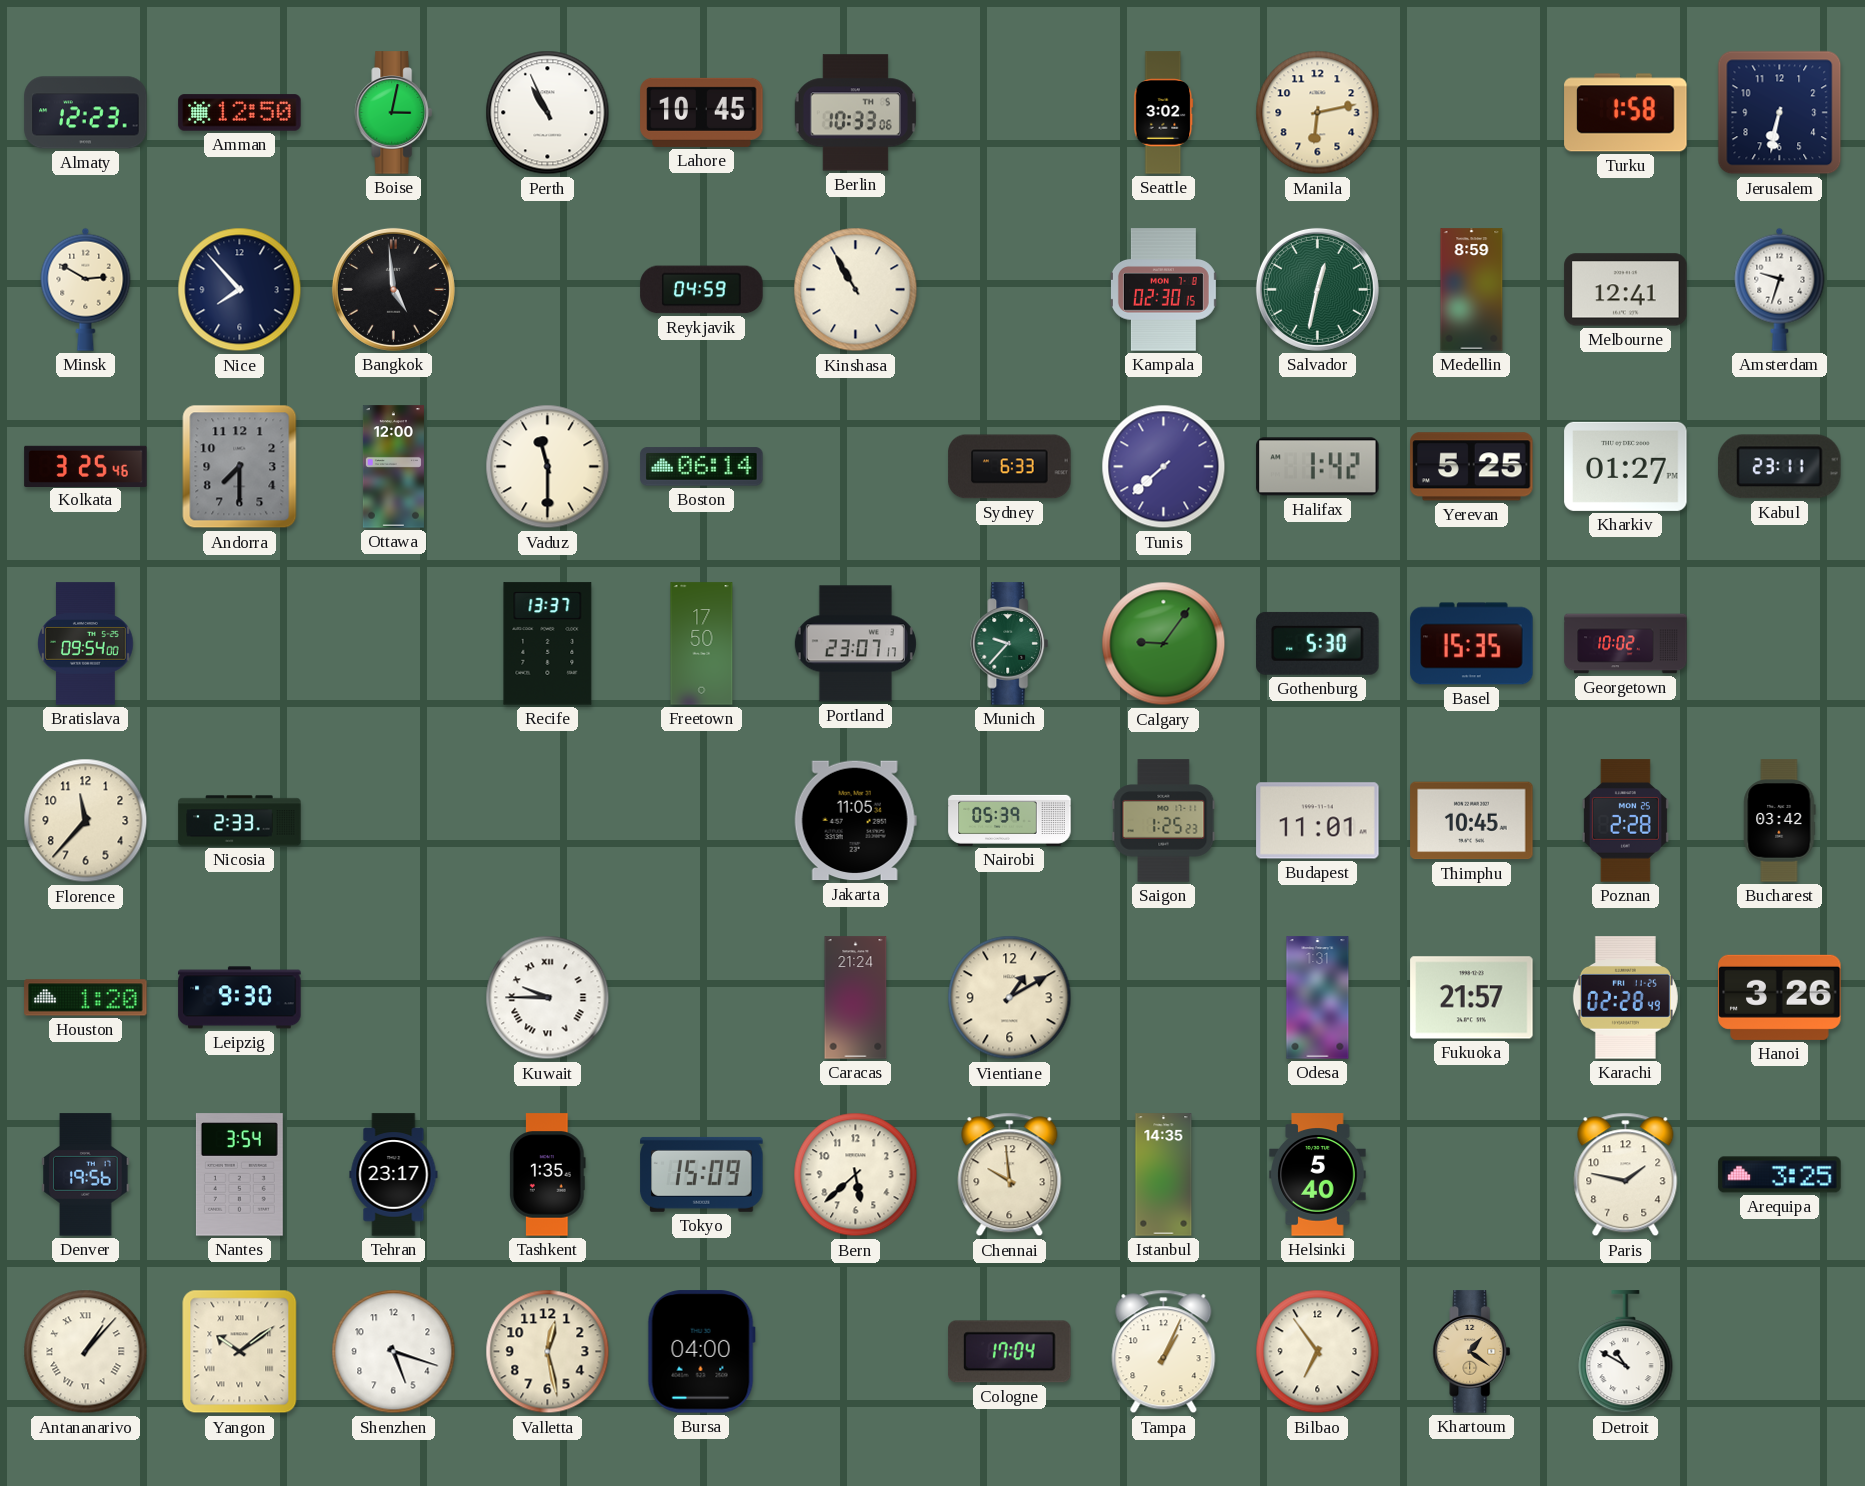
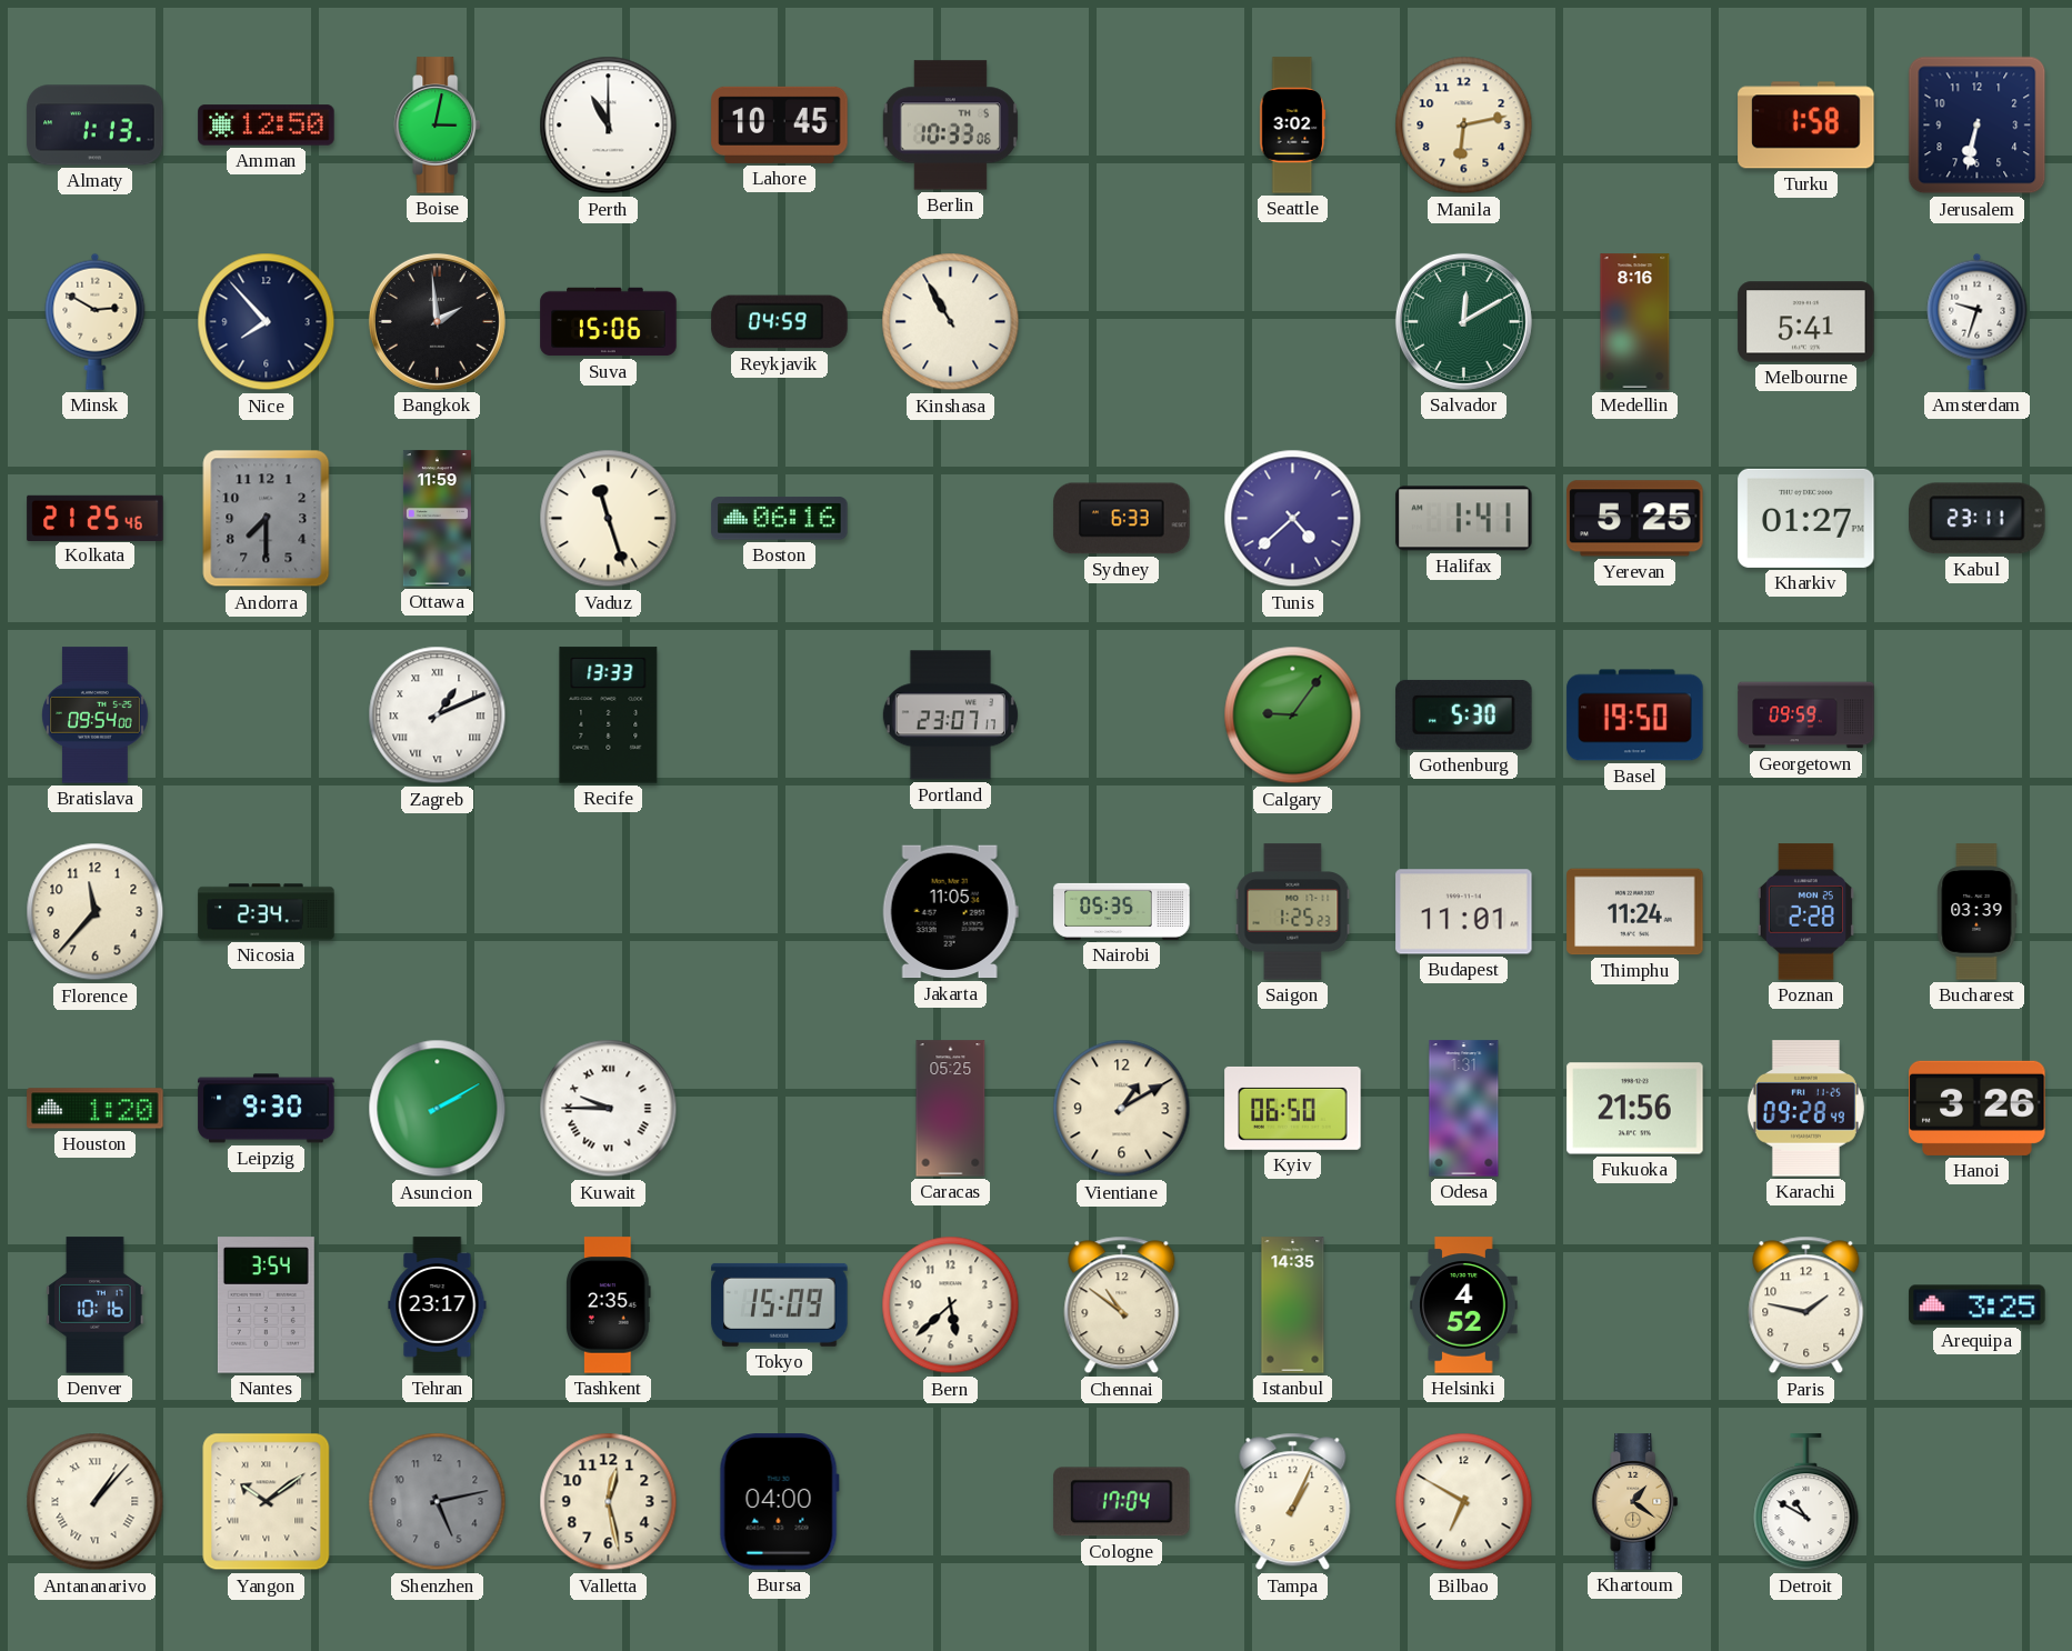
Almaty: 12:23 -> 1:13 (96, 126)
Perth: 10:56 -> 11:00 (609, 126)
Bangkok: 4:59 -> 1:59 (437, 321)
Suva: none -> 15:06 (609, 322)
Kampala: 02:30 -> none (1163, 290)
Salvador: 12:32 -> 12:10 (1463, 321)
Medellin: 8:59 -> 8:16 (1635, 322)
Melbourne: 12:41 -> 5:41 (1806, 322)
Kolkata: 3:25 -> 21:25 (96, 518)
Ottawa: 12:00 -> 11:59 (437, 519)
Vaduz: 11:30 -> 11:27 (609, 519)
Boston: 06:14 -> 06:16 (780, 519)
Tunis: 7:38 -> 4:38 (1293, 519)
Halifax: 1:42 -> 1:41 (1464, 519)
Zagreb: none -> 1:11 (438, 716)
Recife: 13:37 -> 13:33 (609, 716)
Freetown: 17:50 -> none (702, 644)
Munich: 9:37 -> none (1010, 644)
Basel: 15:35 -> 19:50 (1635, 716)
Georgetown: 10:02 -> 09:59 (1806, 716)
Nicosia: 2:33 -> 2:34 (267, 912)
Nairobi: 05:39 -> 05:35 (1122, 911)
Thimphu: 10:45 -> 11:24 (1635, 912)
Bucharest: 03:42 -> 03:39 (1978, 912)
Asuncion: none -> 2:10 (438, 1109)
Caracas: 21:24 -> 05:25 (951, 1109)
Kyiv: none -> 06:50 (1293, 1108)
Fukuoka: 21:57 -> 21:56 (1635, 1109)
Karachi: 02:28 -> 09:28 (1805, 1109)
Denver: 19:56 -> 10:16 (96, 1305)
Tashkent: 1:35 -> 2:35 (609, 1305)
Chennai: 9:59 -> 10:51 (1122, 1305)
Helsinki: 5:40 -> 4:52 (1464, 1305)
Shenzhen: 5:18 -> 5:13 (438, 1502)
Shenzhen dial: white -> grey (438, 1502)
Bilbao: 6:54 -> 6:50 (1464, 1502)
